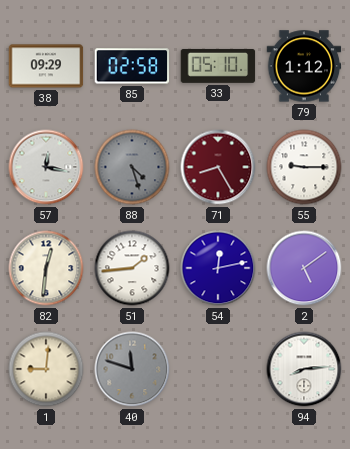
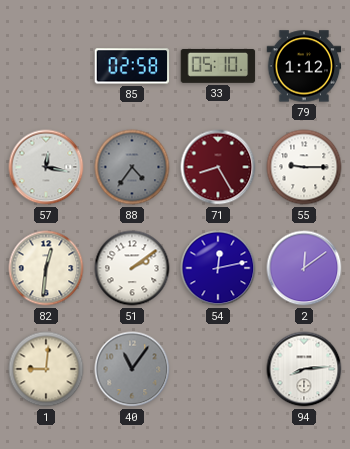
38: 09:29 -> none (46, 66)
88: 4:27 -> 4:36 (132, 167)
51: 1:44 -> 2:09 (132, 268)
2: 5:09 -> 12:09 (304, 268)
40: 11:48 -> 11:06 (132, 369)
